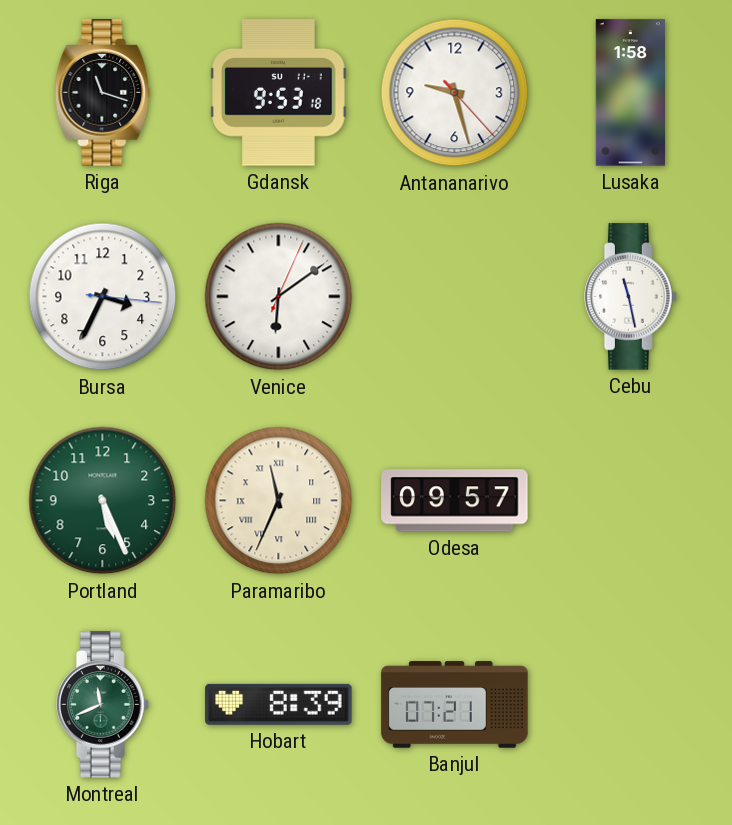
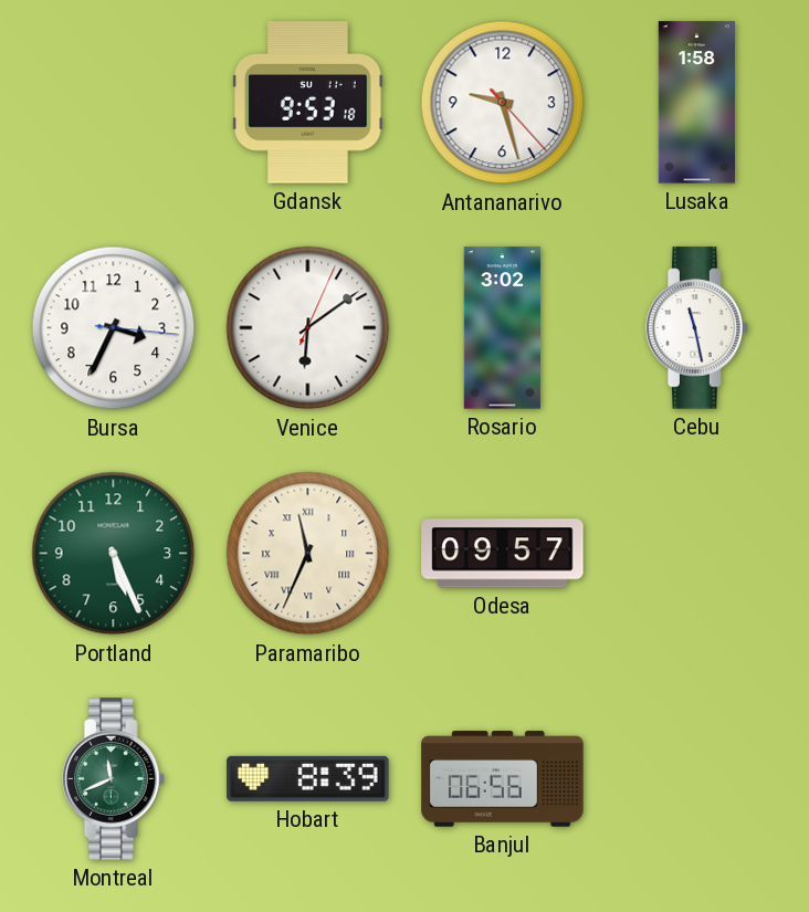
Riga: 11:18 -> none (103, 93)
Rosario: none -> 3:02 (502, 328)
Banjul: 07:21 -> 06:56 (503, 779)
